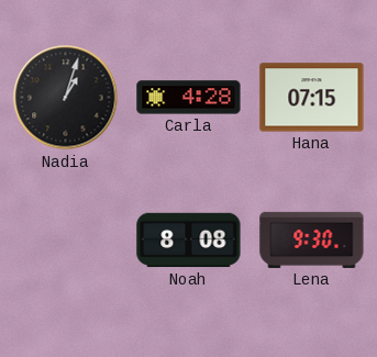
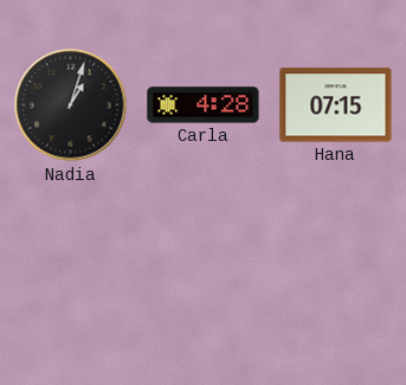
Noah: 8:08 -> none (189, 241)
Lena: 9:30 -> none (312, 239)
